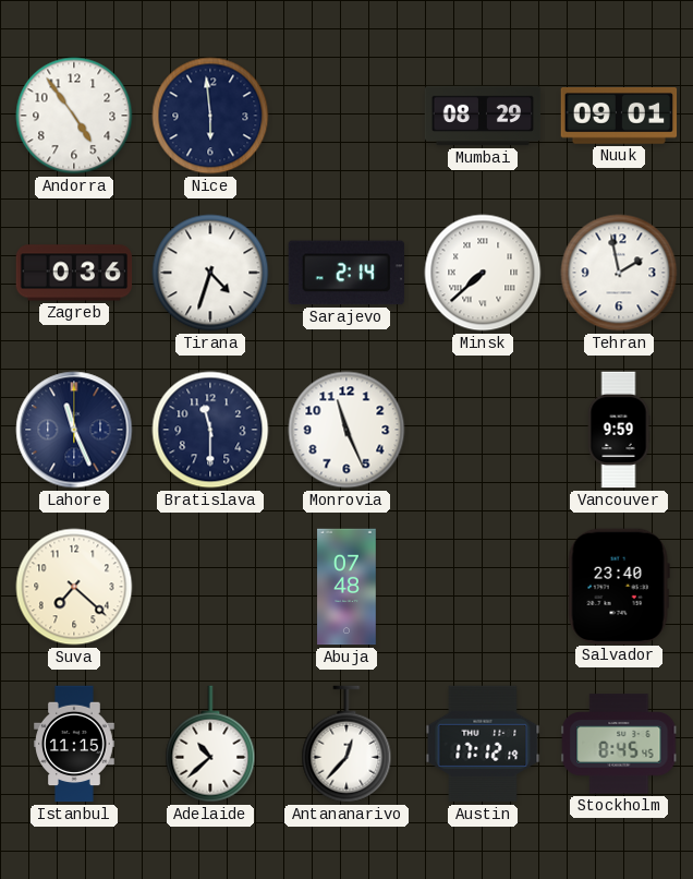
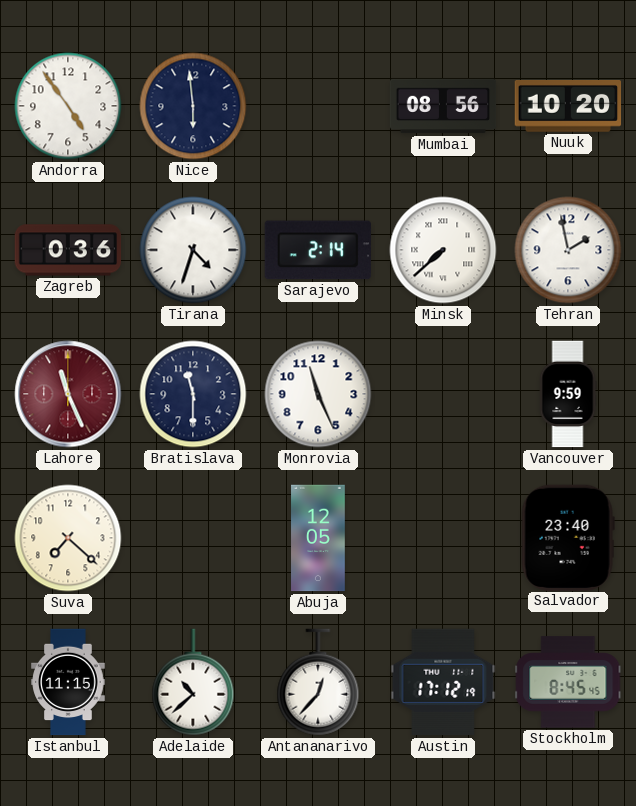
Mumbai: 08:29 -> 08:56 (443, 106)
Nuuk: 09:01 -> 10:20 (568, 107)
Lahore dial: navy -> burgundy (68, 394)
Abuja: 07:48 -> 12:05 (318, 538)
